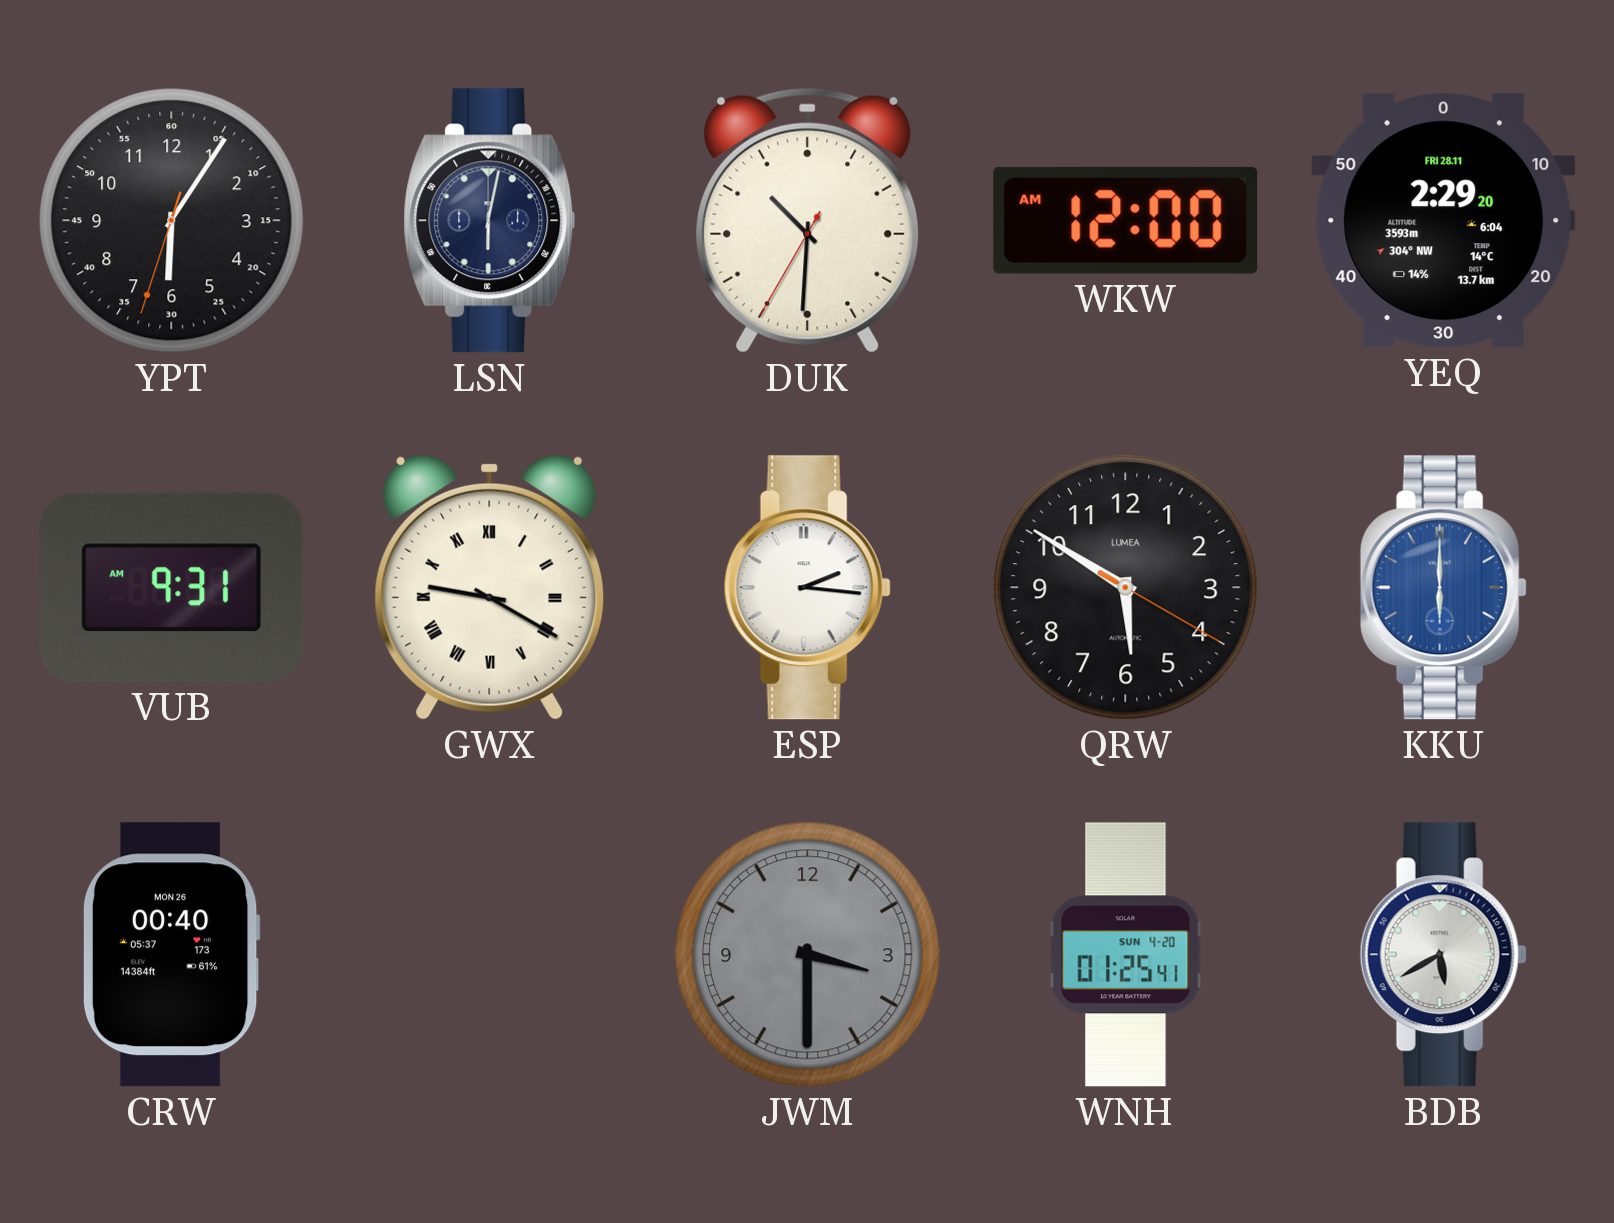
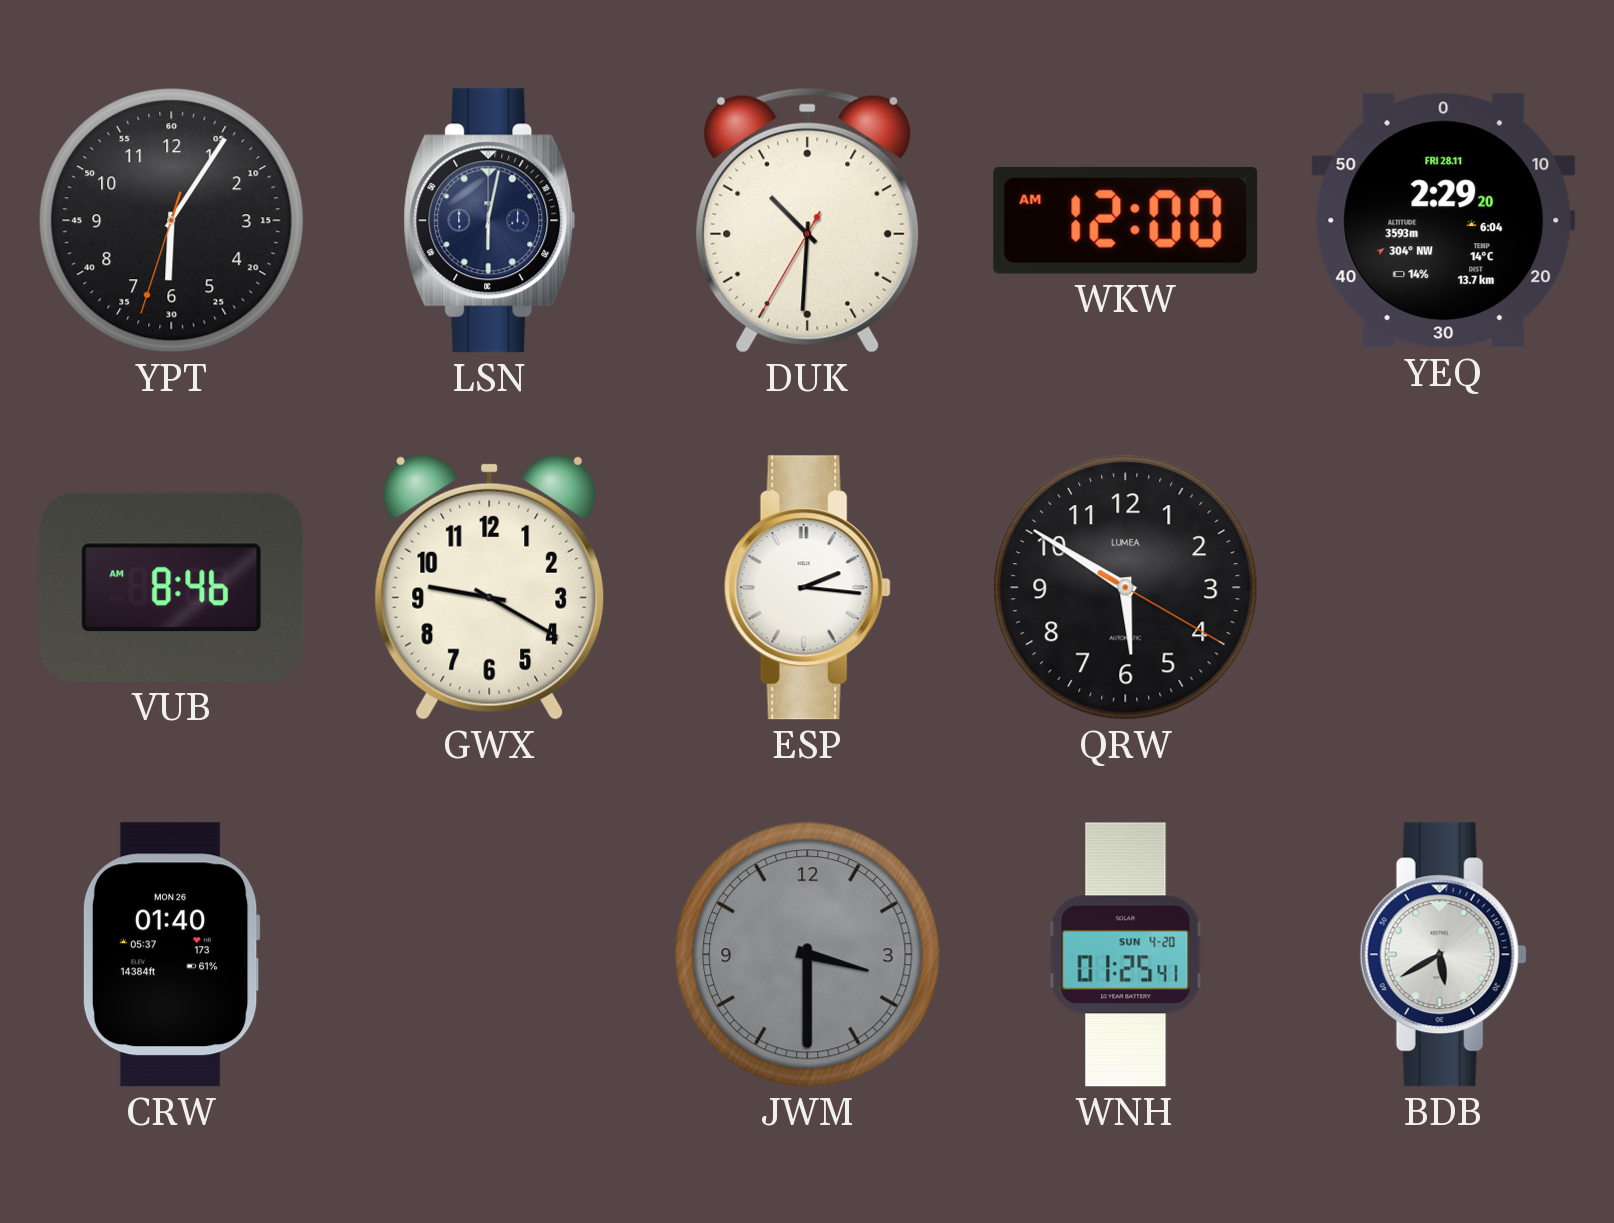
VUB: 9:31 -> 8:46 (172, 587)
GWX numerals: Roman -> Arabic (490, 587)
KKU: 6:00 -> none (1443, 588)
CRW: 00:40 -> 01:40 (171, 955)
